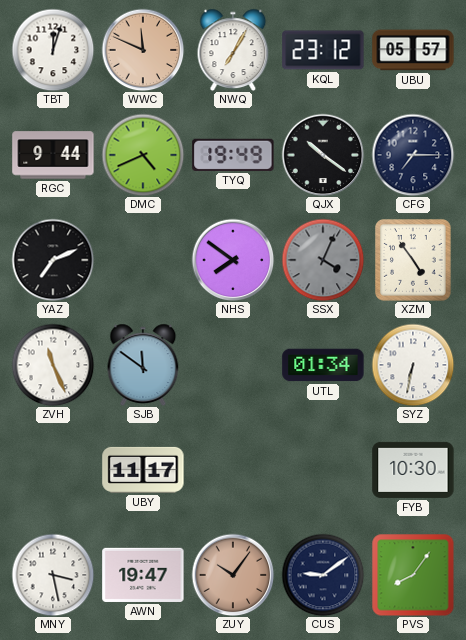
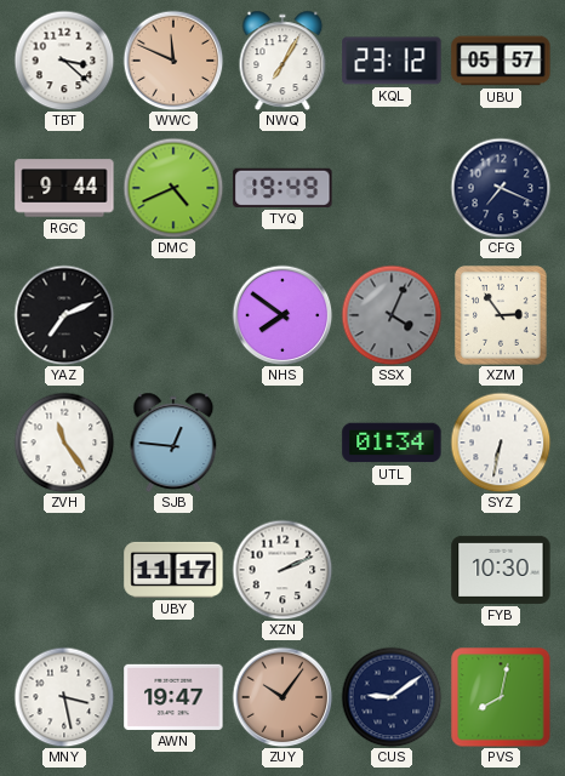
TBT: 12:03 -> 3:22 (64, 61)
QJX: 10:21 -> none (323, 155)
CFG: 7:15 -> 7:19 (501, 188)
XZM: 4:54 -> 2:54 (502, 316)
ZVH: 11:26 -> 11:24 (64, 443)
SJB: 11:51 -> 12:46 (173, 443)
XZN: none -> 2:11 (282, 570)
PVS: 8:06 -> 8:02 (501, 697)
